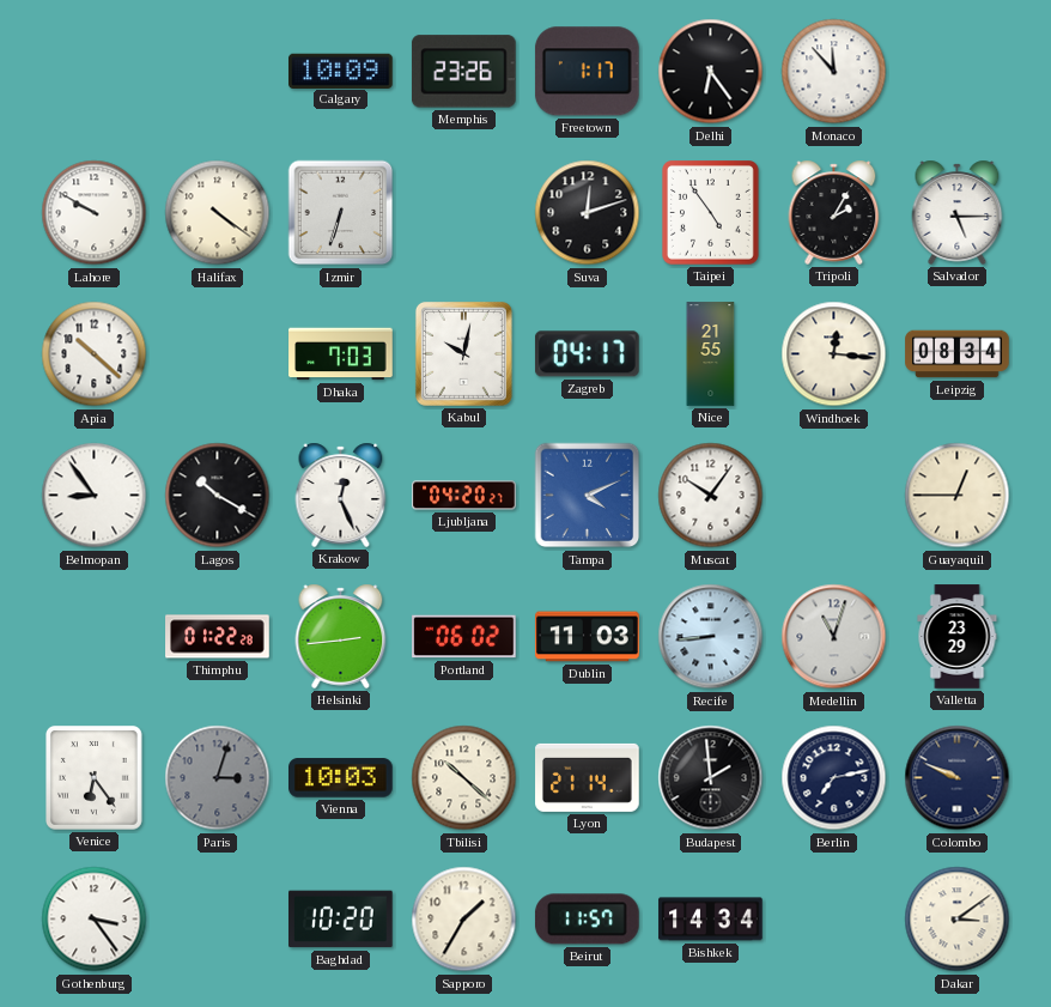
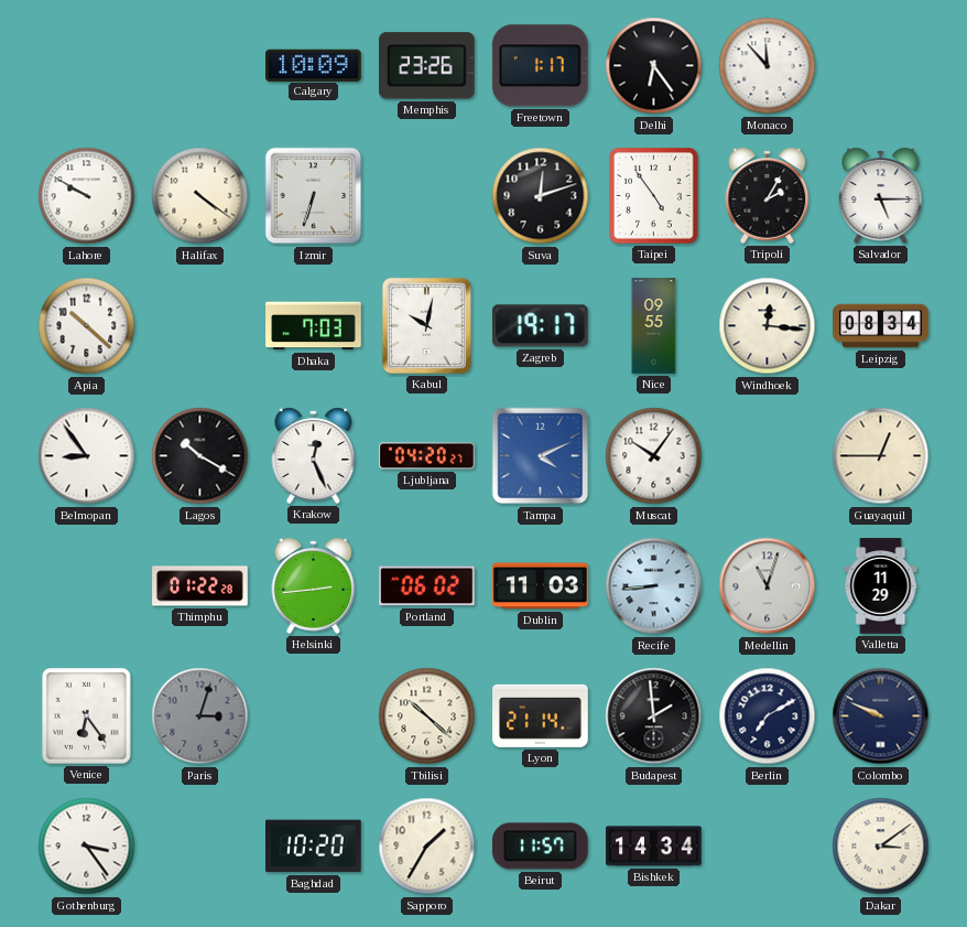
Zagreb: 04:17 -> 19:17 (540, 326)
Nice: 21:55 -> 09:55 (654, 326)
Valletta: 23:29 -> 11:29 (881, 586)
Vienna: 10:03 -> none (341, 778)
Berlin: 7:13 -> 7:10 (768, 716)
